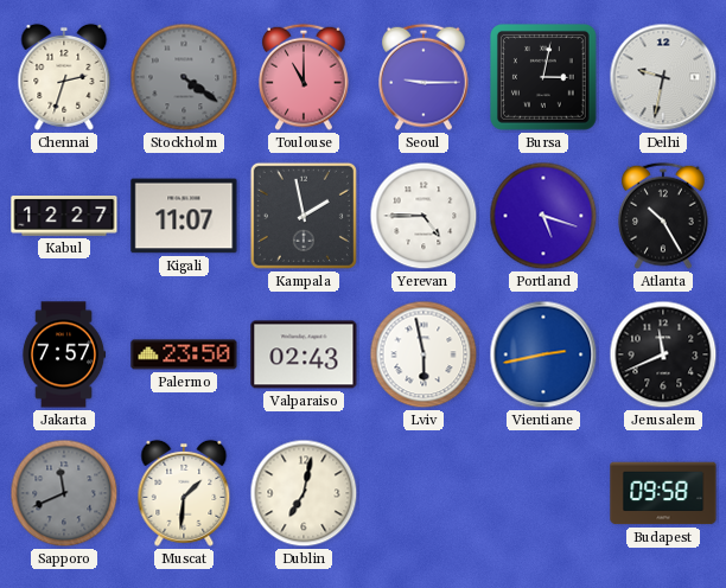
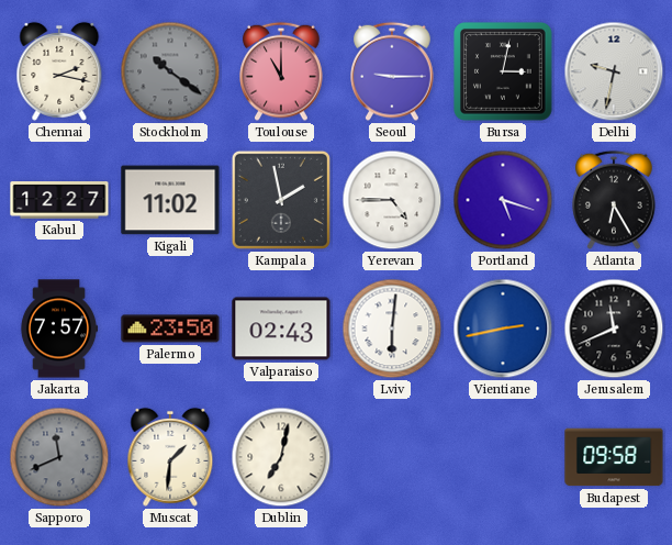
Chennai: 2:33 -> 2:17 (59, 71)
Stockholm: 4:21 -> 10:21 (170, 71)
Kigali: 11:07 -> 11:02 (170, 200)
Atlanta: 10:25 -> 6:25 (614, 200)
Lviv: 5:58 -> 6:01 (392, 329)
